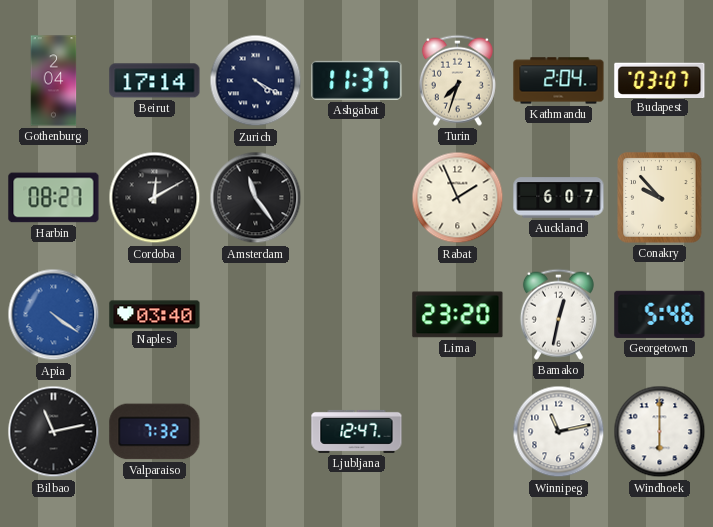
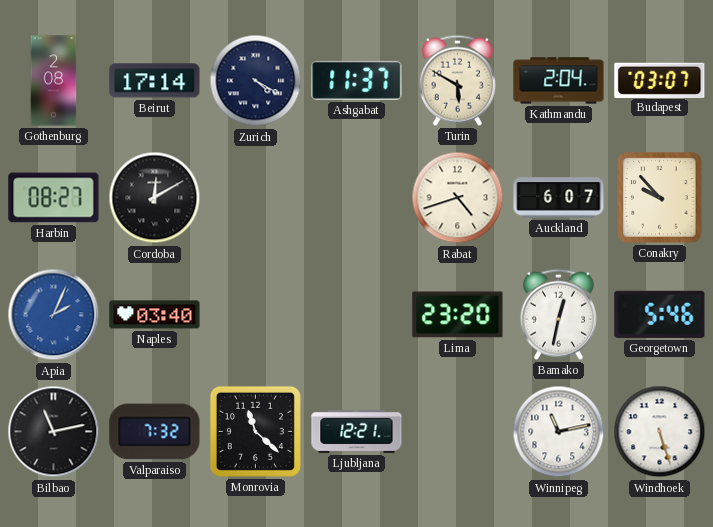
Gothenburg: 2:04 -> 2:08 (54, 81)
Turin: 7:33 -> 5:50 (457, 80)
Amsterdam: 11:24 -> none (256, 198)
Rabat: 1:56 -> 4:42 (458, 198)
Apia: 4:21 -> 2:04 (54, 315)
Monrovia: none -> 11:22 (255, 431)
Ljubljana: 12:47 -> 12:21 (357, 431)
Windhoek: 6:00 -> 5:27 (660, 432)
